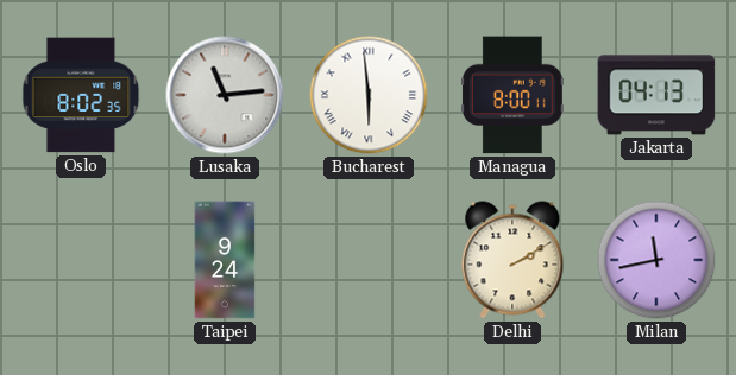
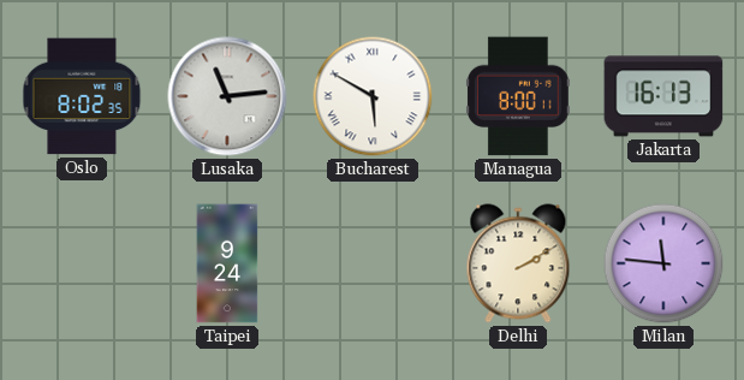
Bucharest: 5:59 -> 5:50 (373, 96)
Jakarta: 04:13 -> 16:13 (663, 96)
Milan: 11:43 -> 11:46 (663, 263)
